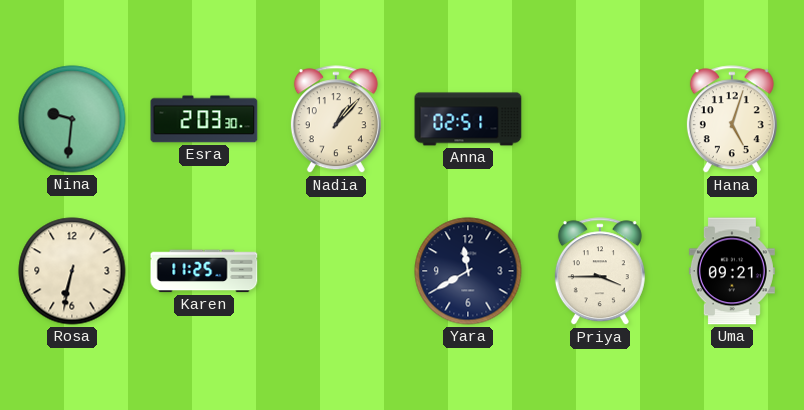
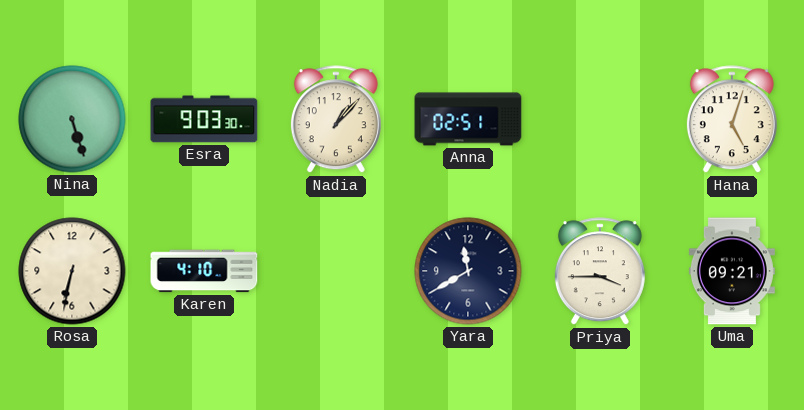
Nina: 9:31 -> 5:27 (72, 119)
Esra: 2:03 -> 9:03 (204, 119)
Karen: 11:25 -> 4:10 (204, 271)
